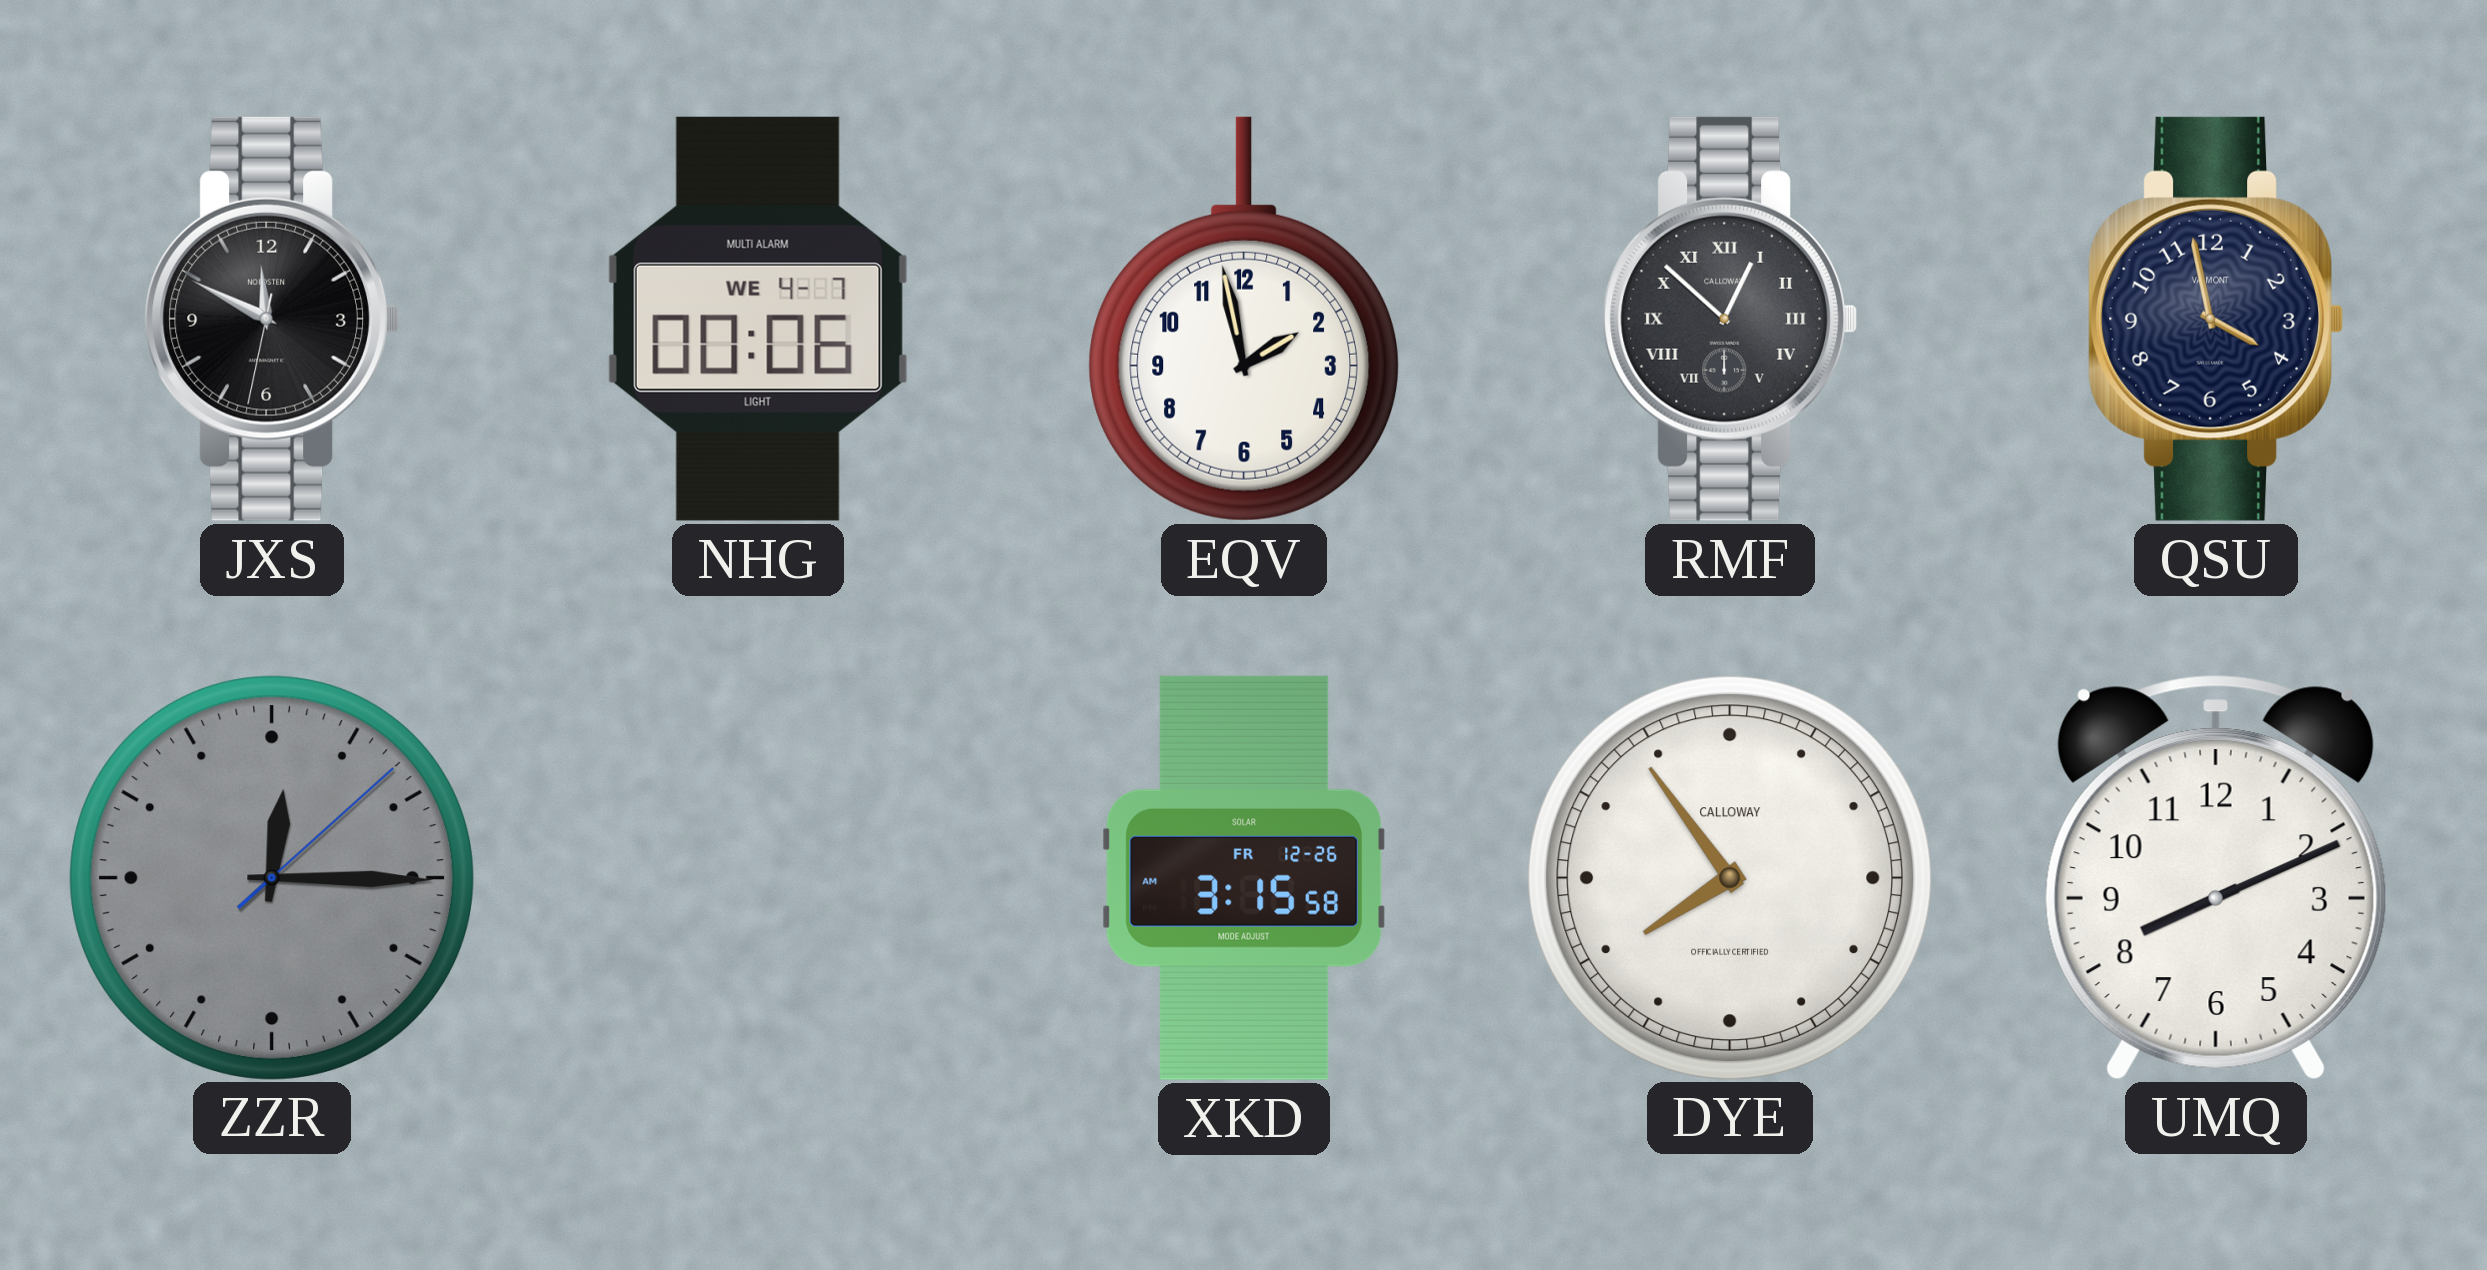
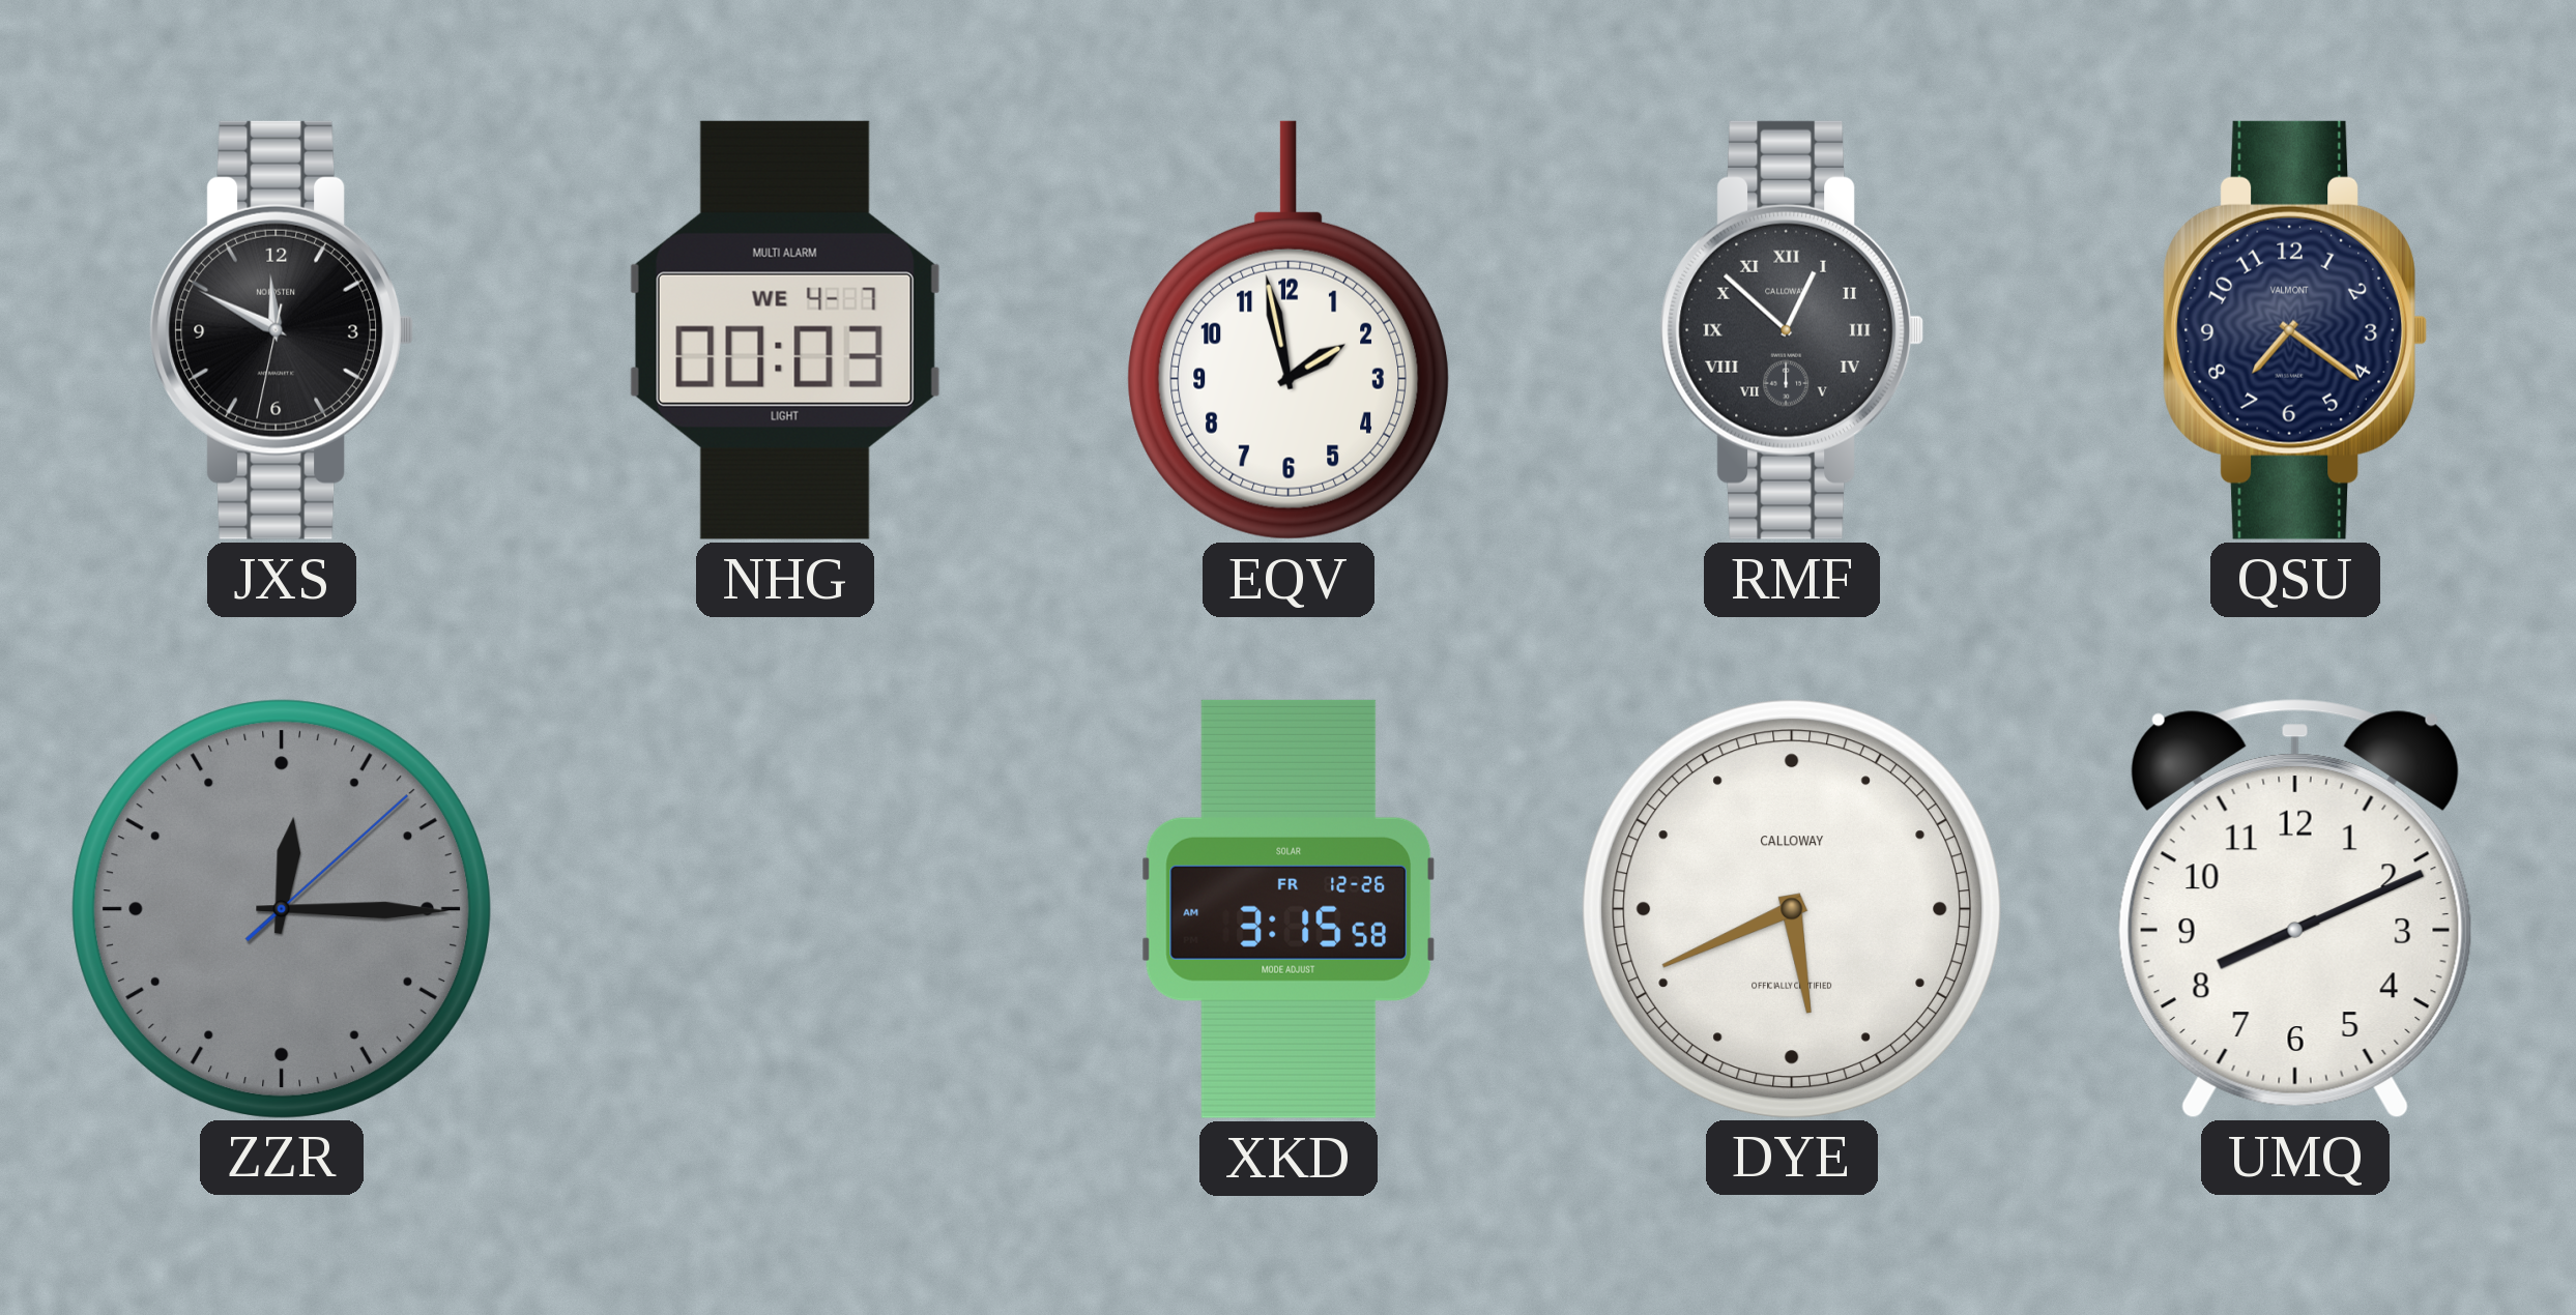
NHG: 00:06 -> 00:03 (785, 330)
QSU: 3:58 -> 7:21 (2294, 330)
DYE: 7:54 -> 5:41 (1791, 908)
